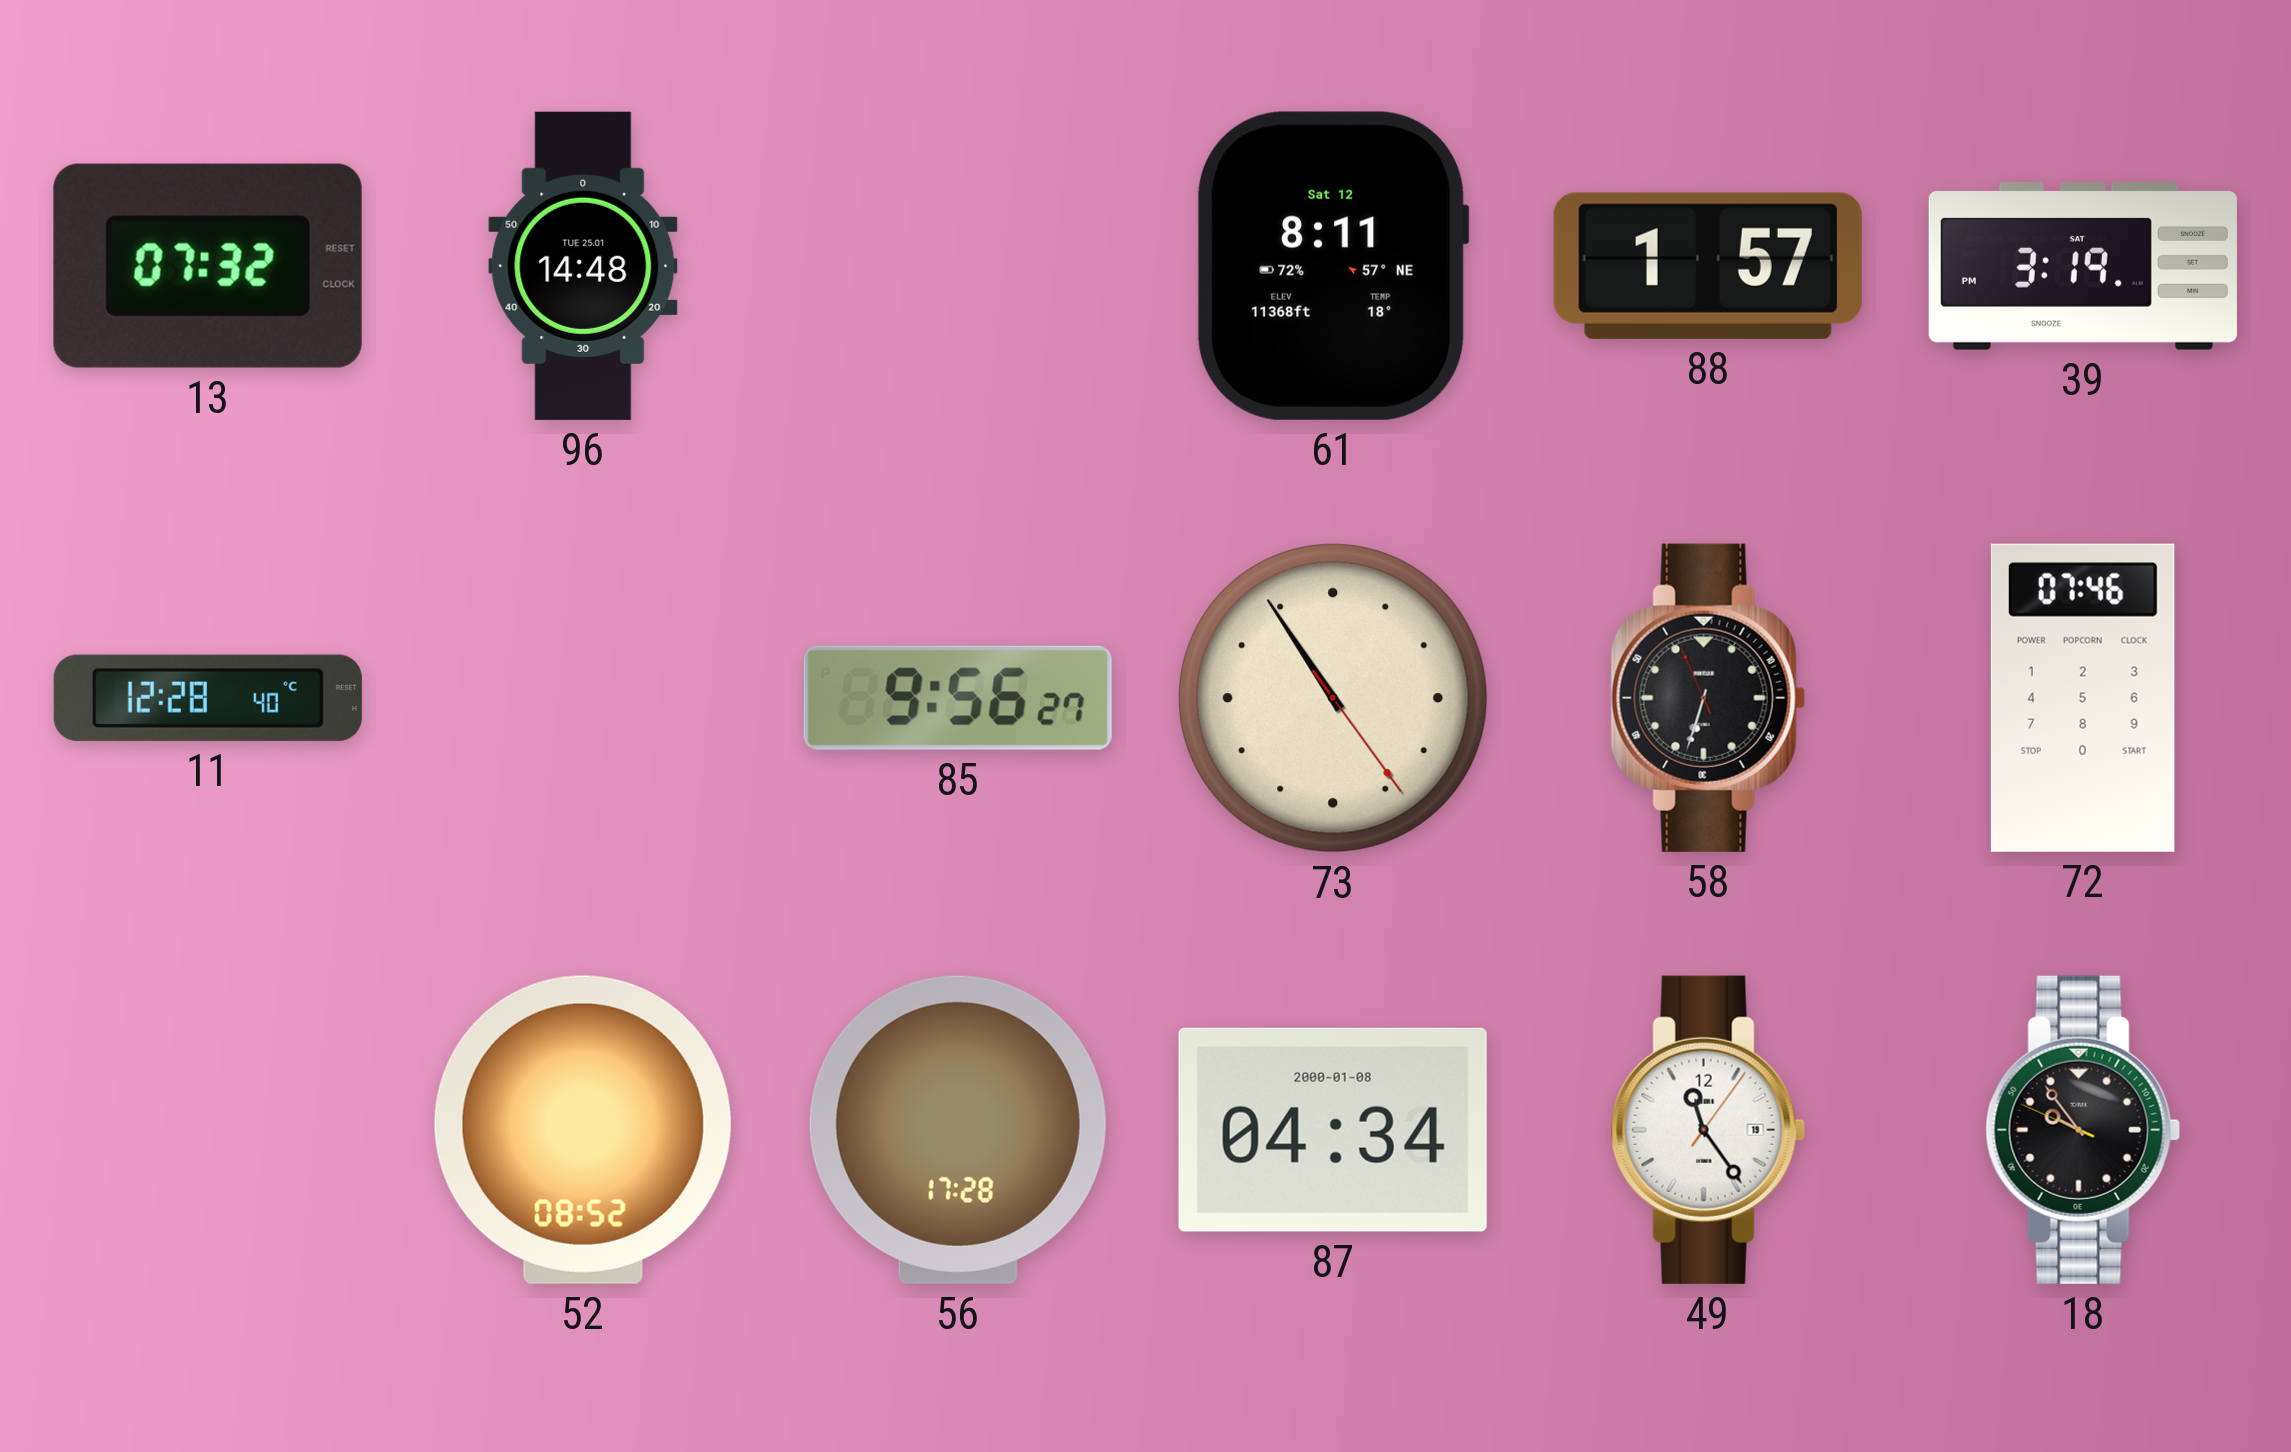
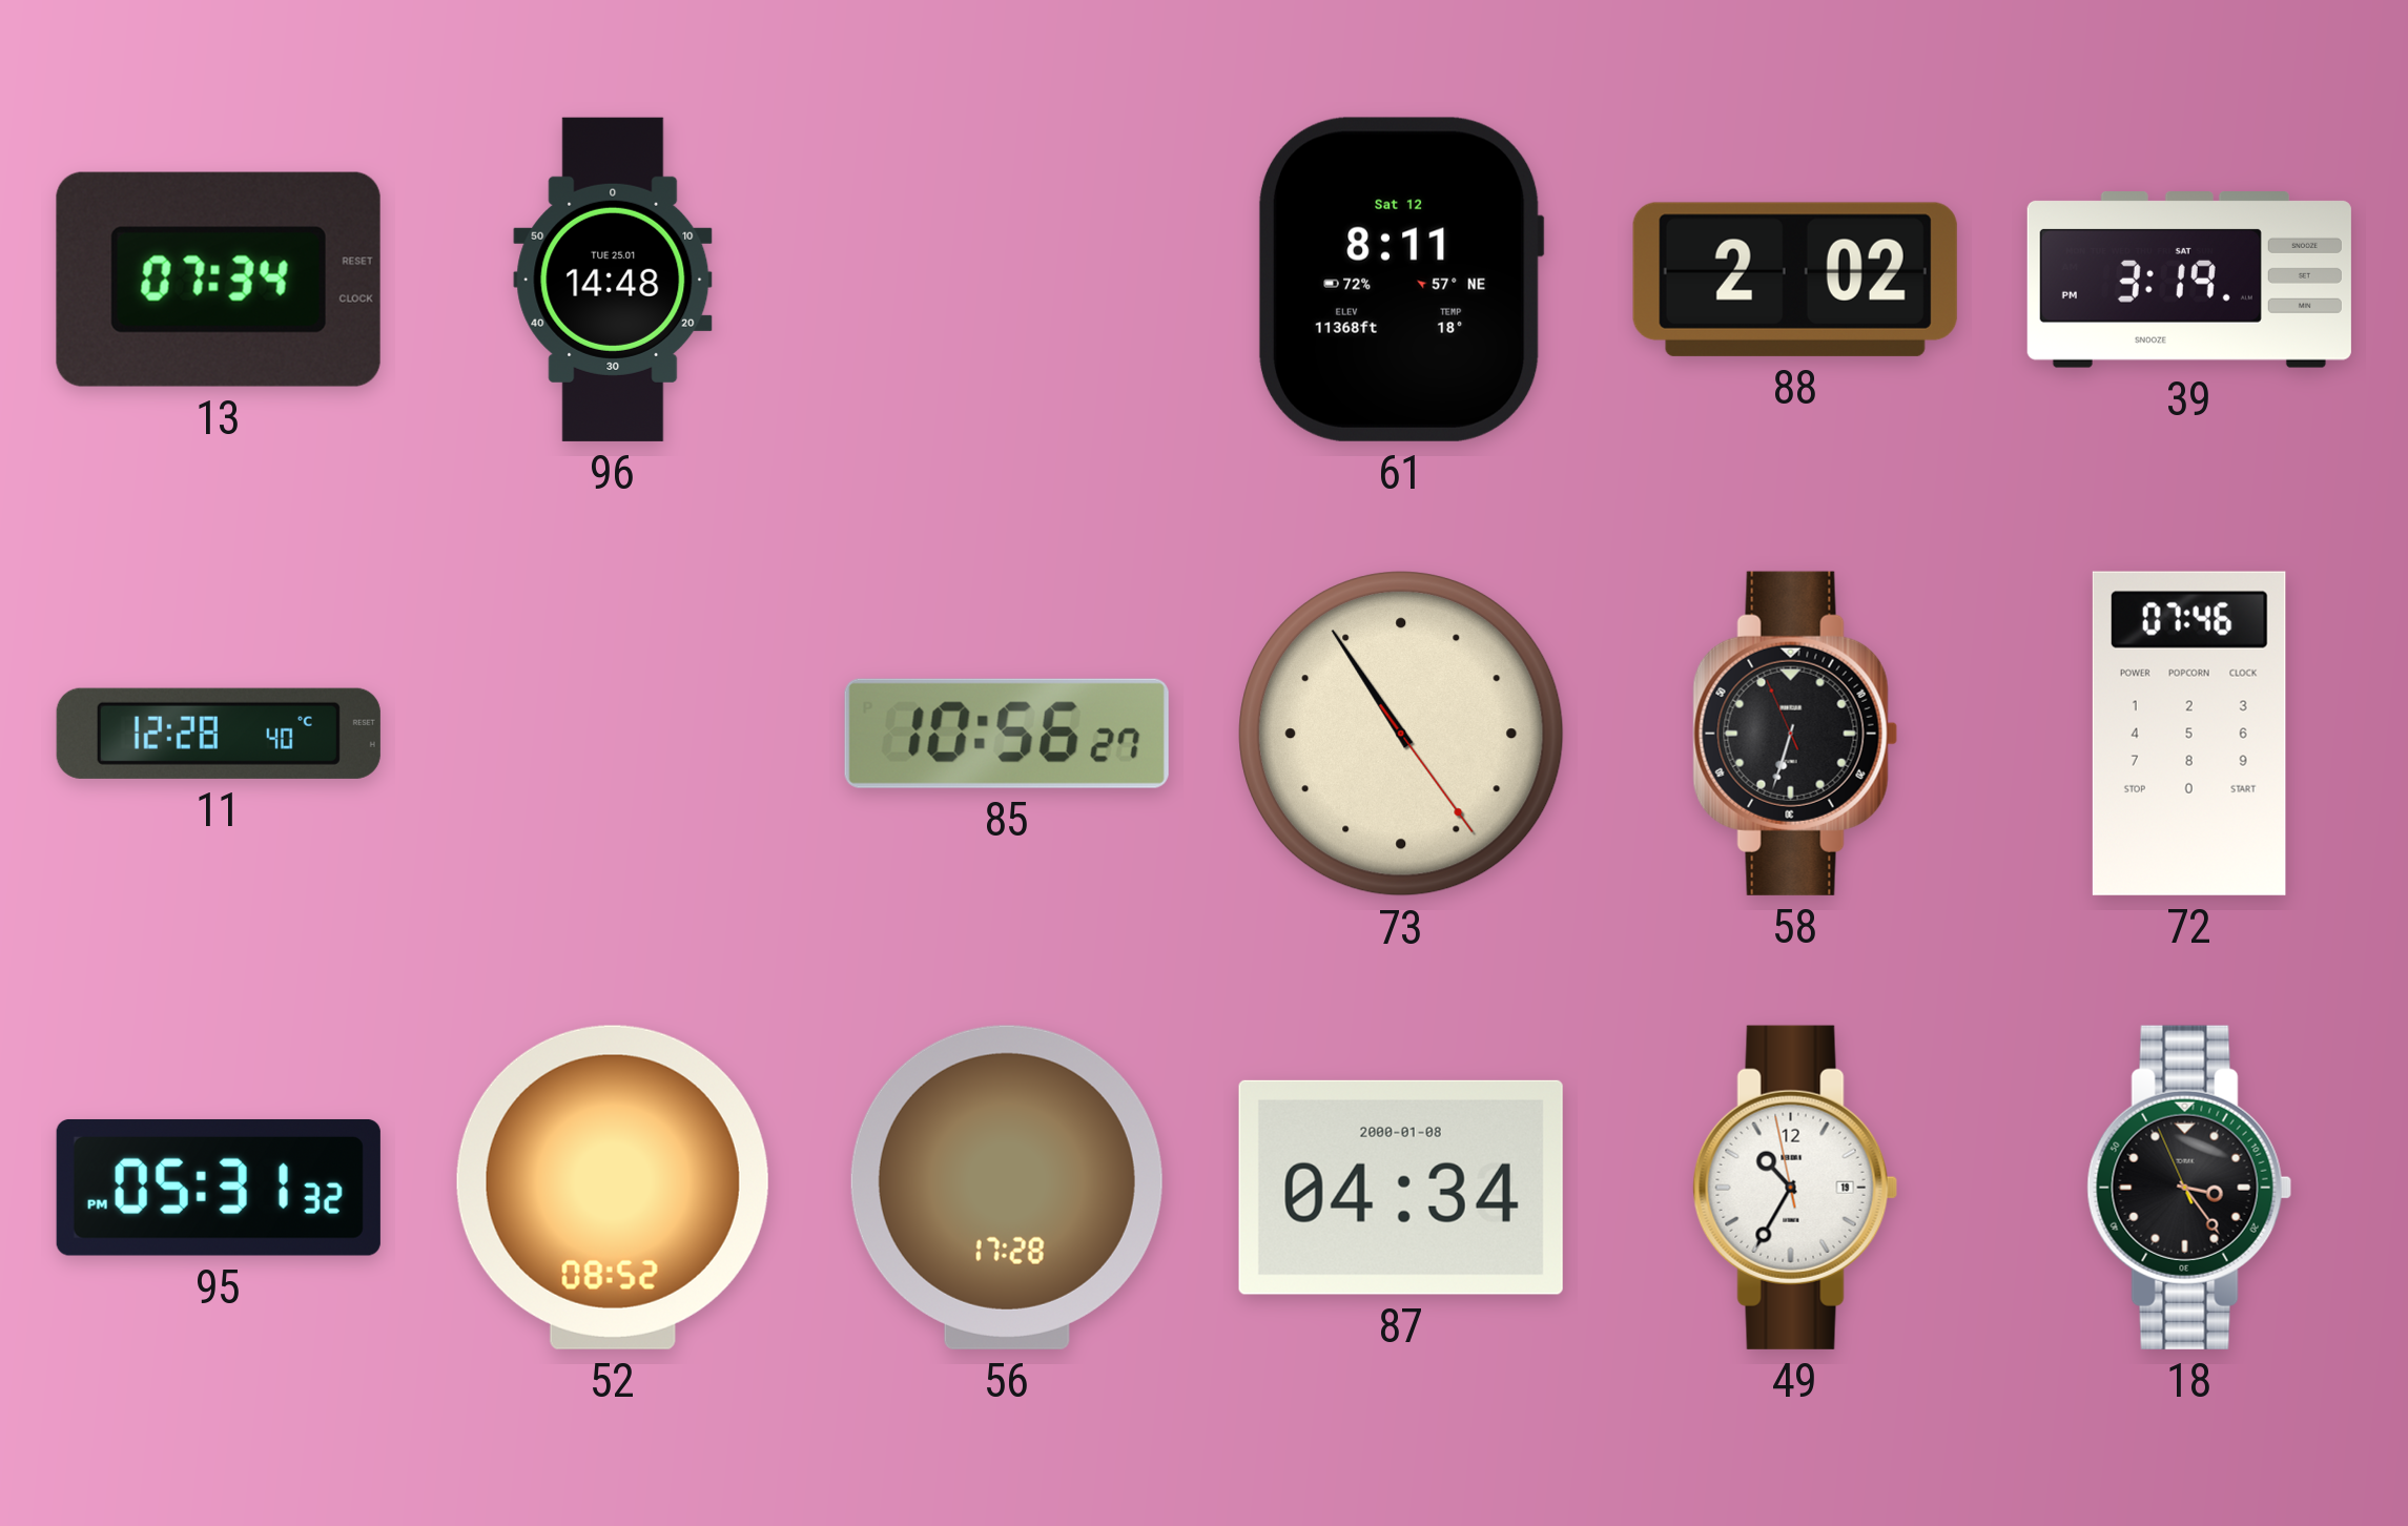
13: 07:32 -> 07:34 (219, 280)
88: 1:57 -> 2:02 (1795, 280)
85: 9:56 -> 10:56 (1007, 734)
95: none -> 05:31 (219, 1188)
49: 11:24 -> 10:34 (1795, 1188)
18: 9:53 -> 3:23 (2189, 1188)
